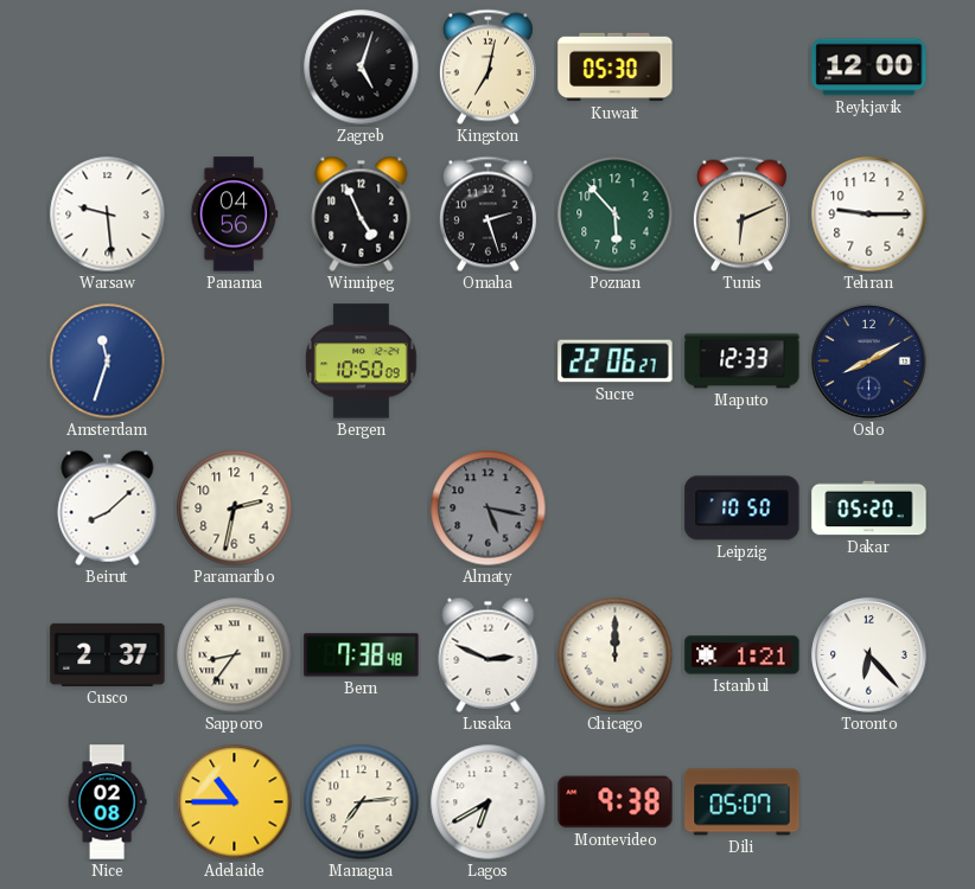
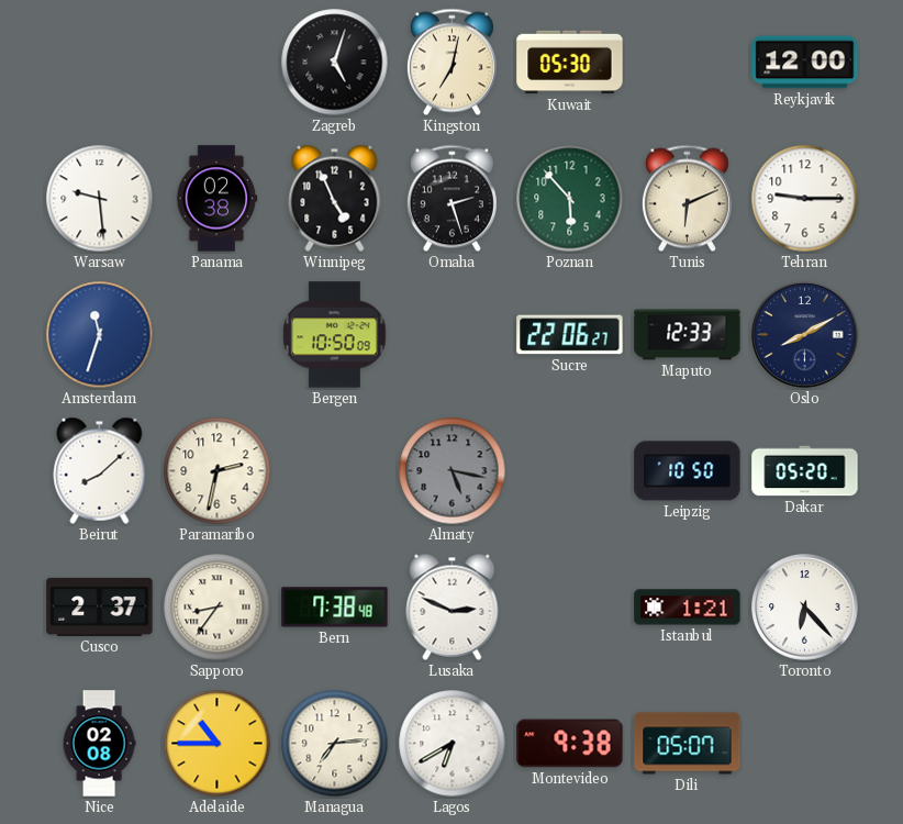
Panama: 04:56 -> 02:38 (216, 199)
Chicago: 12:00 -> none (616, 655)
